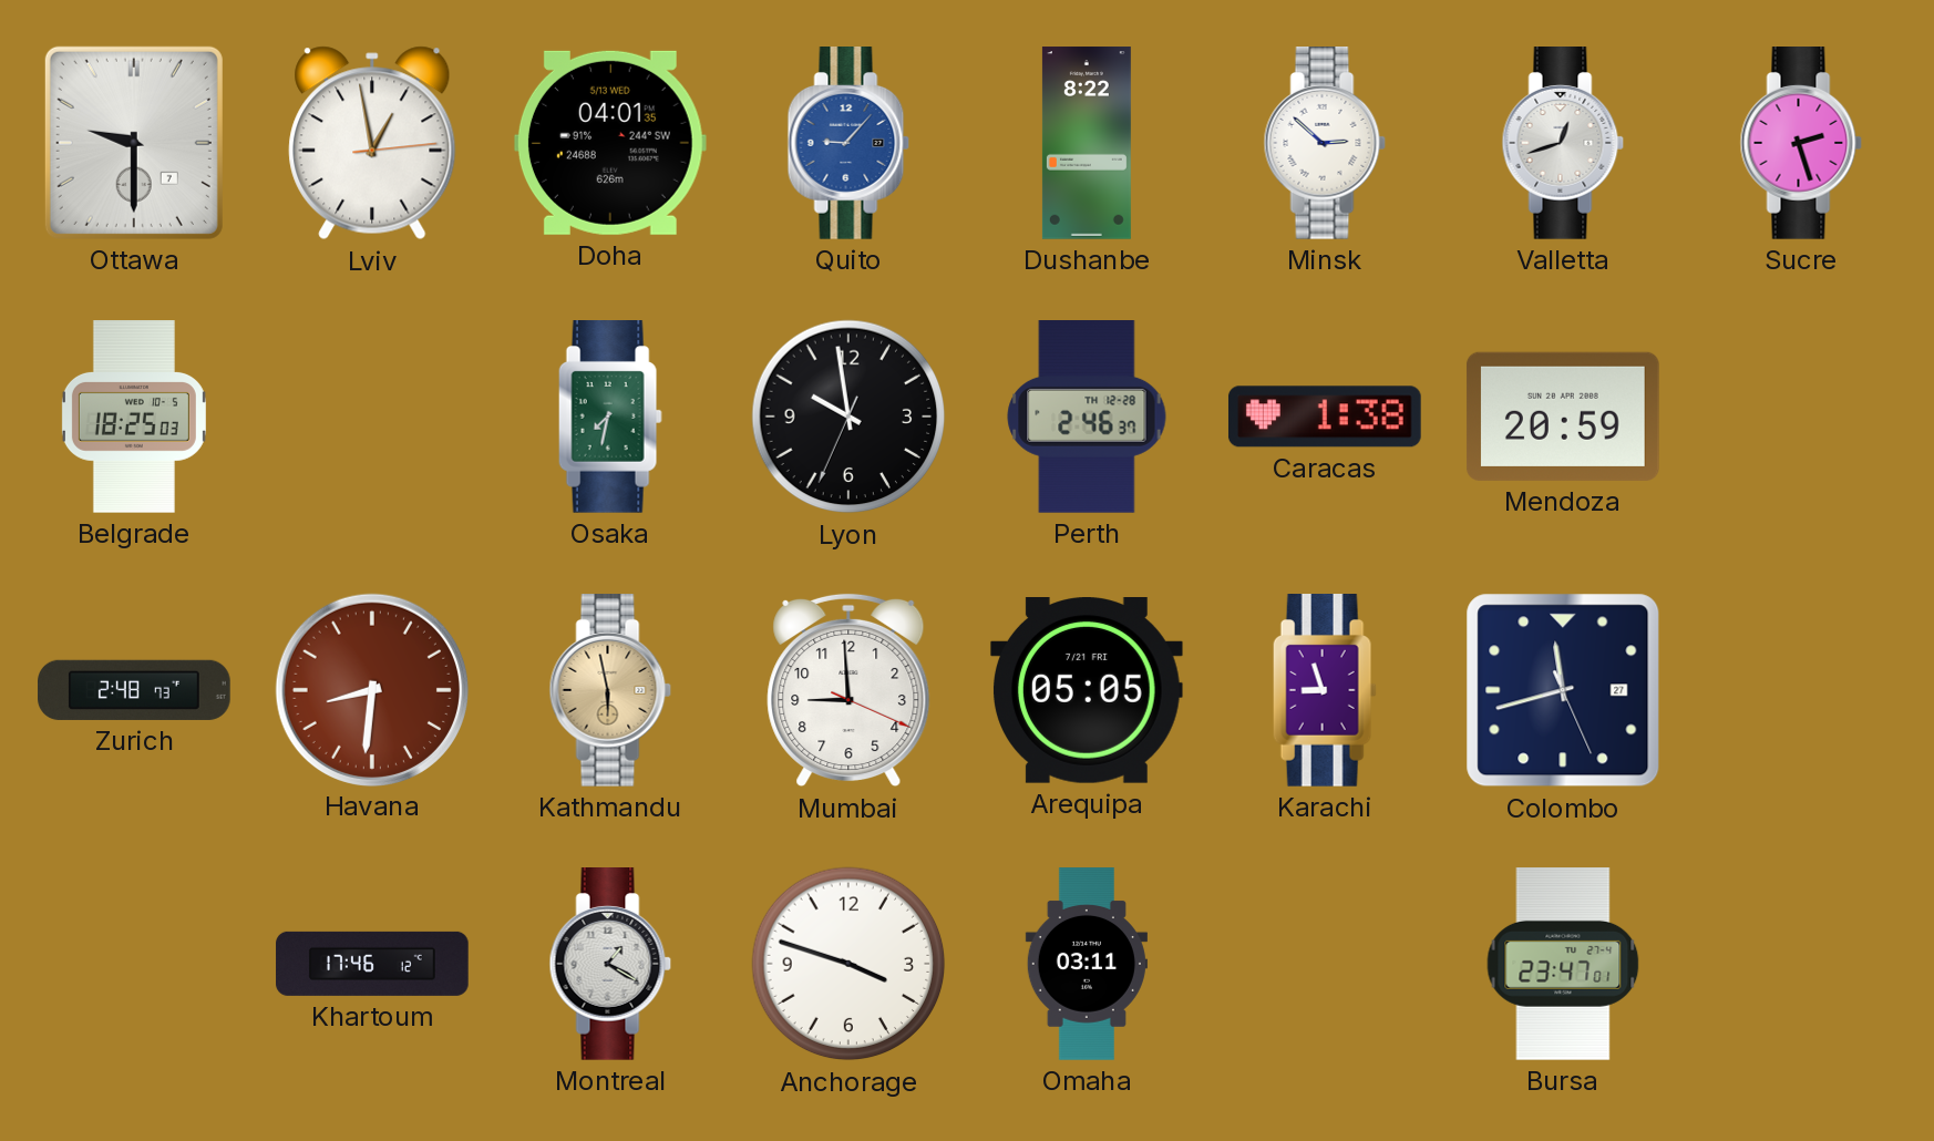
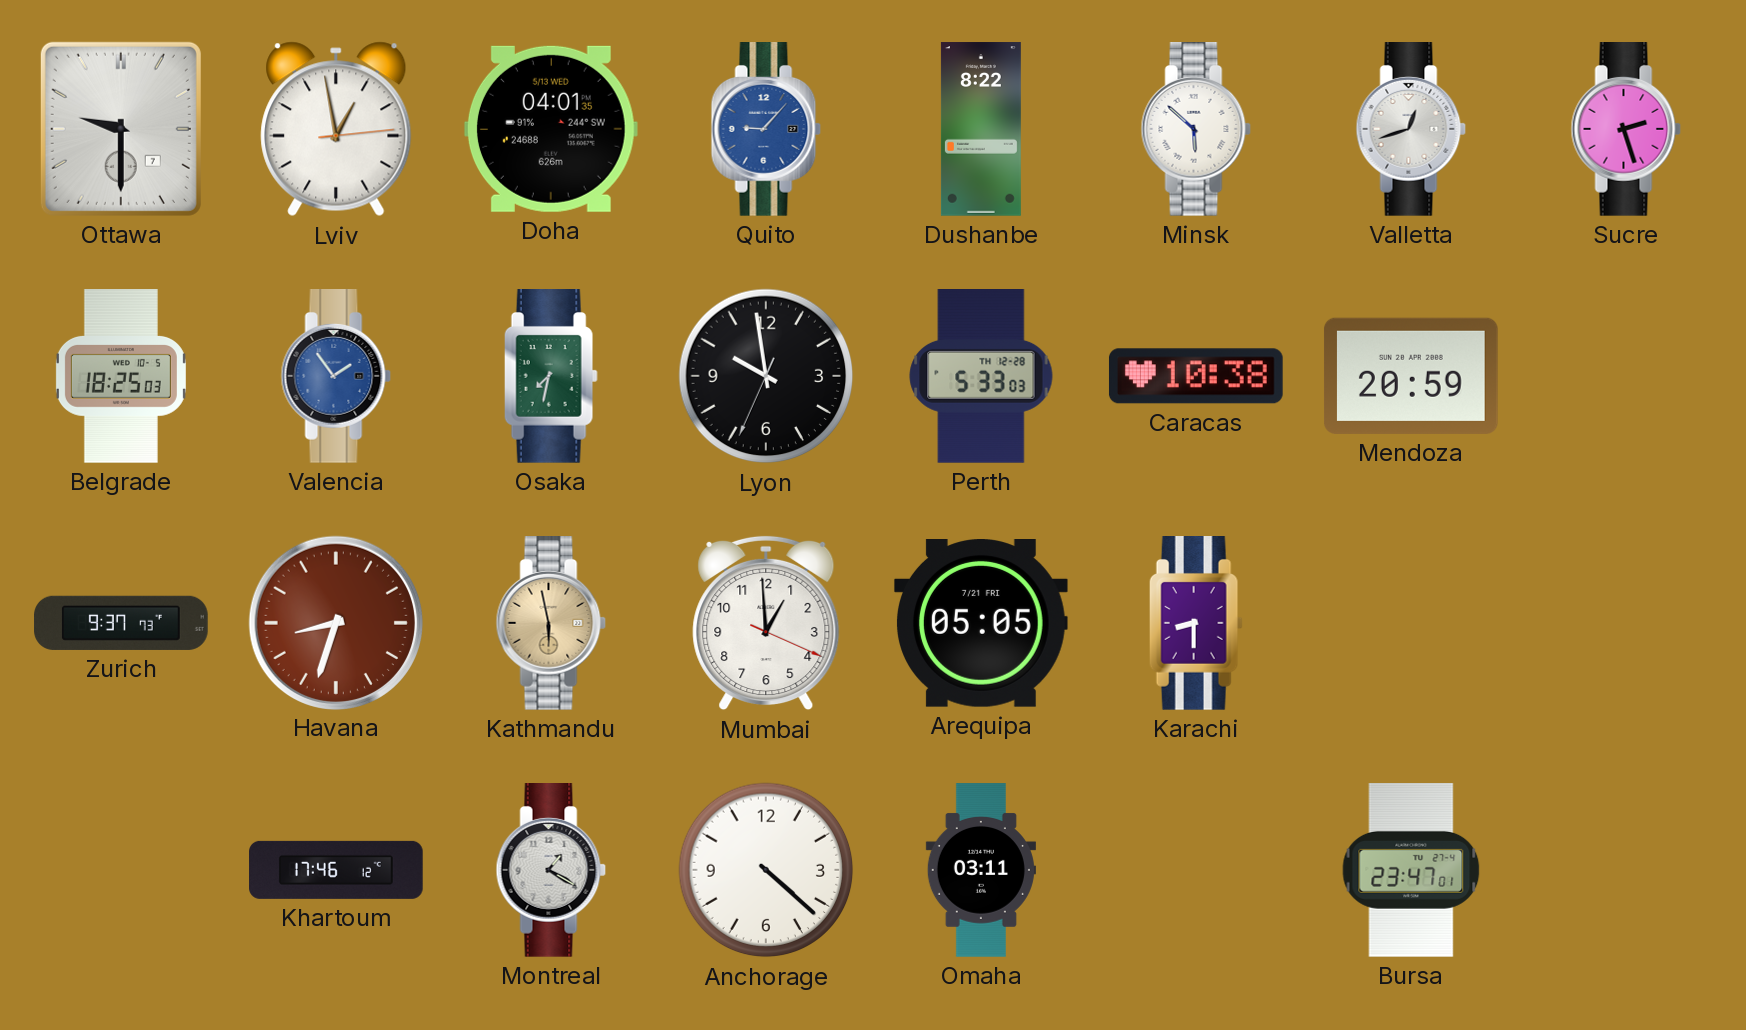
Minsk: 2:52 -> 5:52 (1196, 130)
Valencia: none -> 1:54 (336, 377)
Perth: 2:46 -> 5:33 (981, 376)
Caracas: 1:38 -> 10:38 (1196, 376)
Zurich: 2:48 -> 9:37 (121, 623)
Havana: 8:31 -> 8:33 (335, 622)
Mumbai: 8:59 -> 12:59 (766, 623)
Karachi: 8:57 -> 8:30 (1196, 624)
Colombo: 11:42 -> none (1563, 690)
Anchorage: 3:48 -> 4:22 (766, 870)
